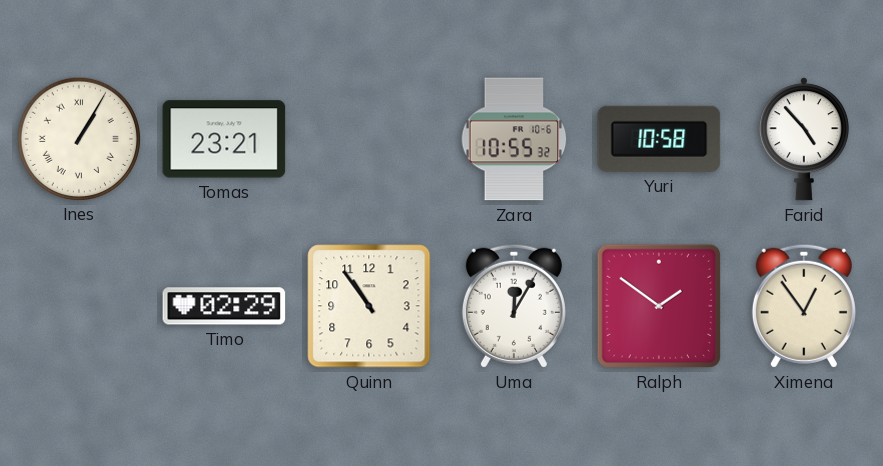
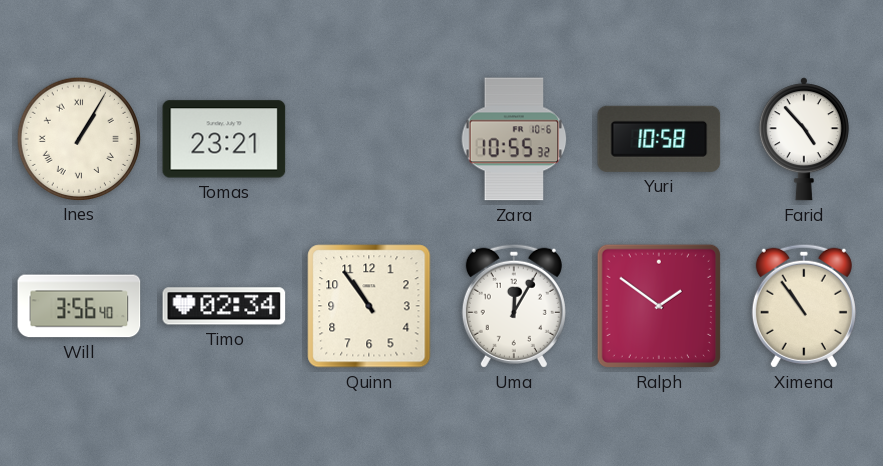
Will: none -> 3:56 (79, 306)
Timo: 02:29 -> 02:34 (224, 306)
Ximena: 12:54 -> 10:54 (804, 306)
